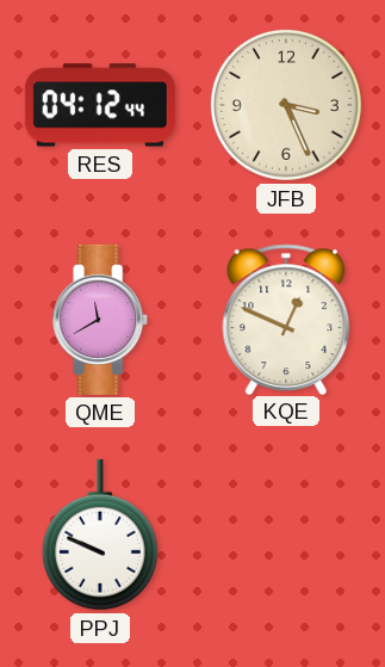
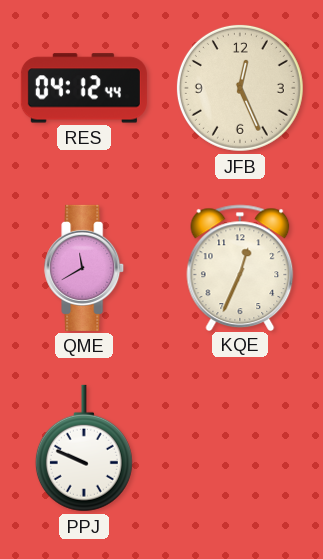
JFB: 3:26 -> 12:26 (240, 88)
KQE: 12:49 -> 12:34 (240, 267)
